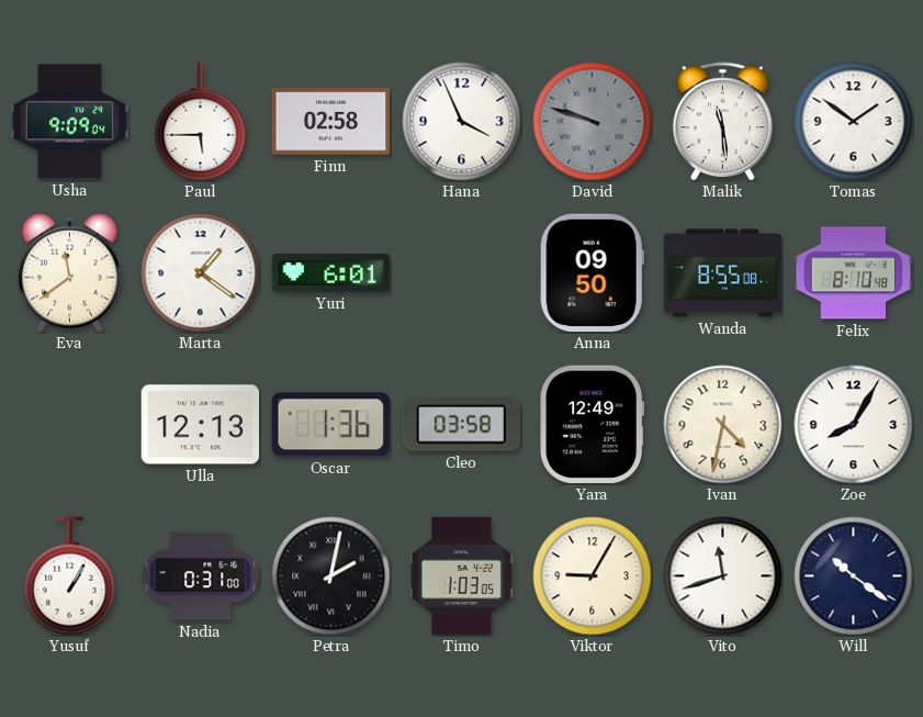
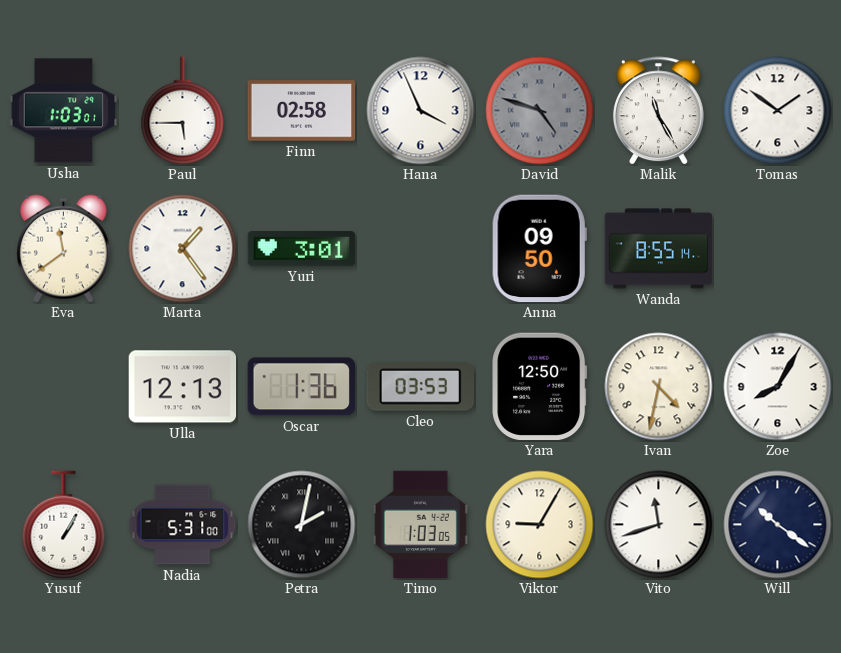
Usha: 9:09 -> 1:03 (64, 111)
David: 9:48 -> 4:48 (540, 111)
Malik: 11:29 -> 11:25 (658, 111)
Marta: 1:21 -> 1:24 (183, 249)
Yuri: 6:01 -> 3:01 (302, 249)
Wanda: 8:55:08 -> 8:55:14 (659, 249)
Felix: 8:10 -> none (854, 273)
Cleo: 03:58 -> 03:53 (420, 387)
Yara: 12:49 -> 12:50 (540, 387)
Nadia: 0:31 -> 5:31 (183, 525)
